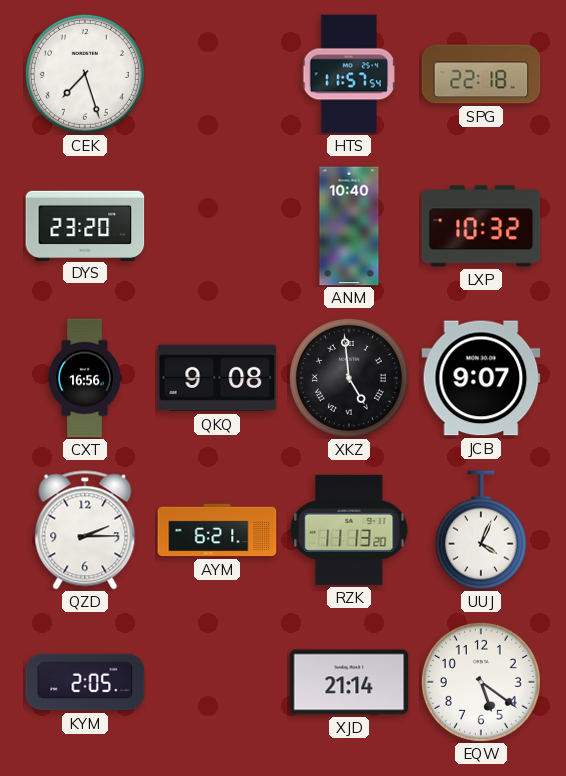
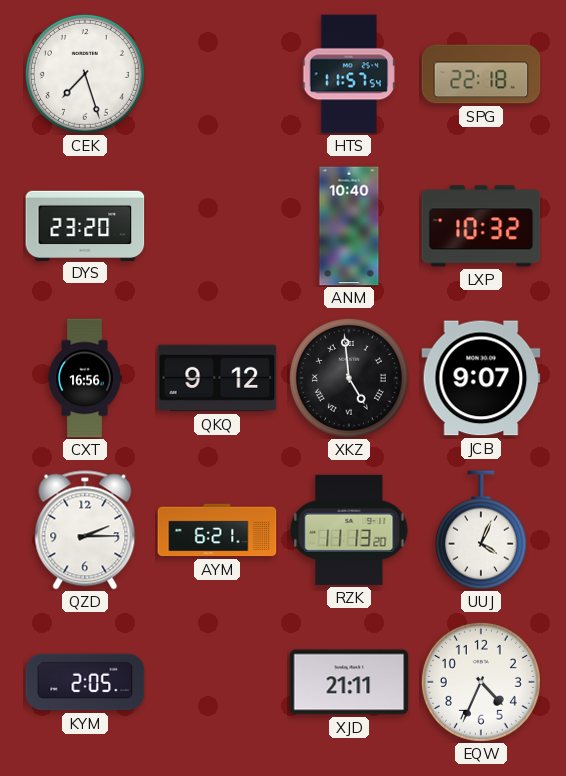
QKQ: 9:08 -> 9:12 (217, 378)
XJD: 21:14 -> 21:11 (349, 682)
EQW: 5:21 -> 4:34 (481, 682)
